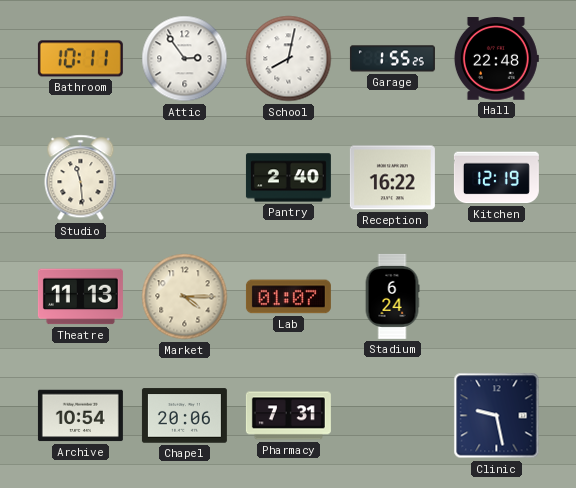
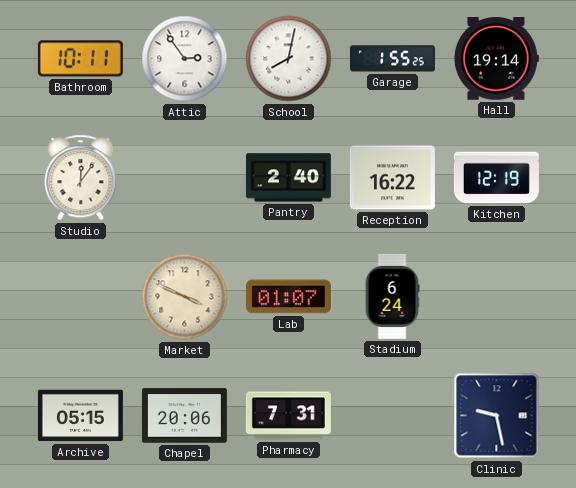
Hall: 22:48 -> 19:14 (496, 59)
Studio: 11:29 -> 12:06 (81, 178)
Theatre: 11:13 -> none (80, 297)
Market: 4:15 -> 3:49 (185, 297)
Archive: 10:54 -> 05:15 (80, 416)
